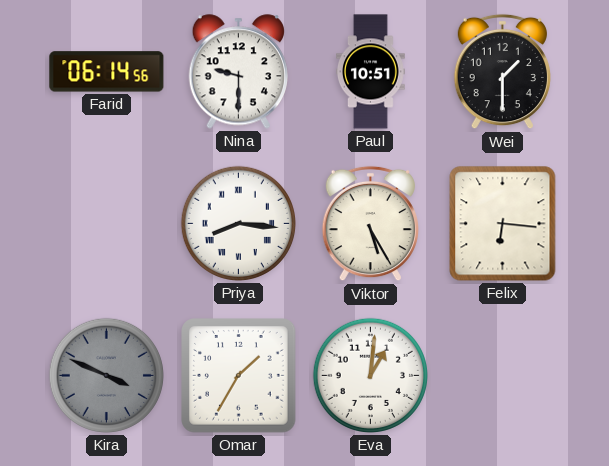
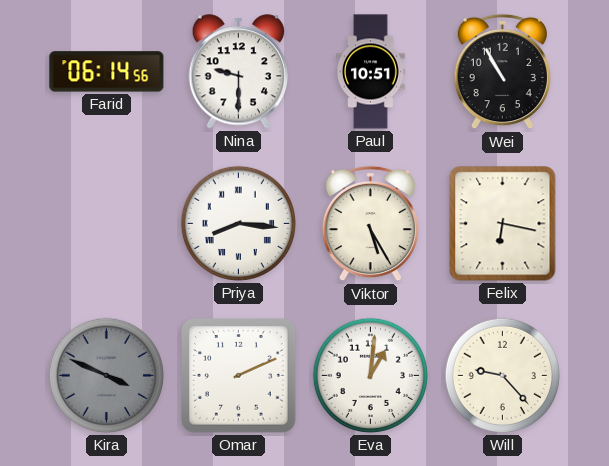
Wei: 1:30 -> 10:55 (502, 72)
Felix: 6:16 -> 6:17 (503, 224)
Omar: 1:35 -> 2:11 (239, 376)
Will: none -> 9:23 (502, 375)
